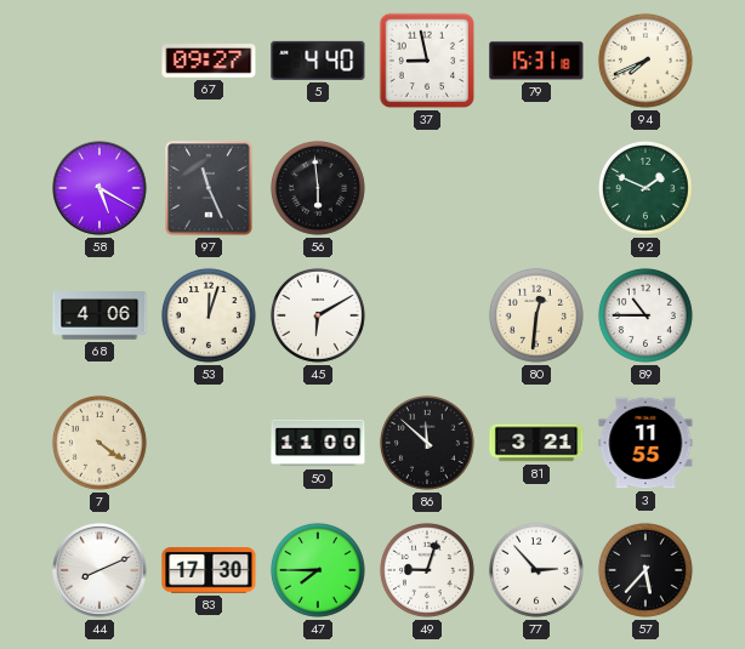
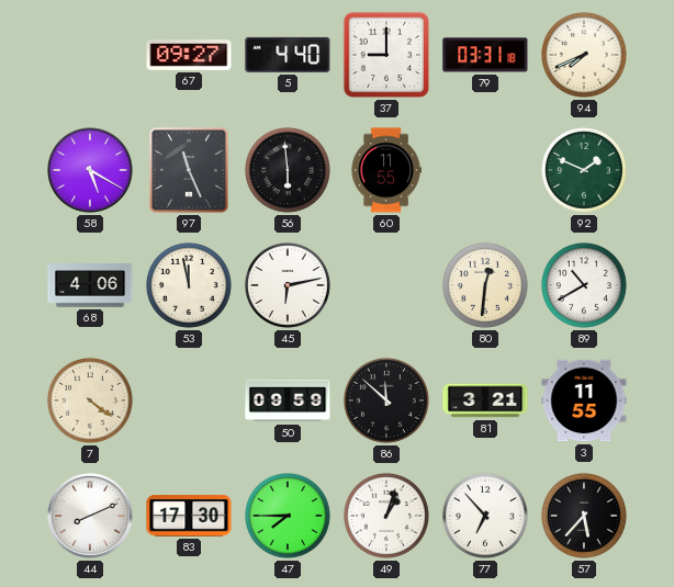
37: 8:58 -> 9:00 (386, 55)
79: 15:31 -> 03:31 (485, 55)
60: none -> 11:55 (386, 170)
53: 12:03 -> 11:58 (189, 285)
45: 6:10 -> 6:13 (288, 285)
89: 10:45 -> 10:40 (584, 285)
50: 11:00 -> 09:59 (288, 400)
49: 9:03 -> 1:03 (386, 516)
77: 2:53 -> 6:53 (485, 516)
